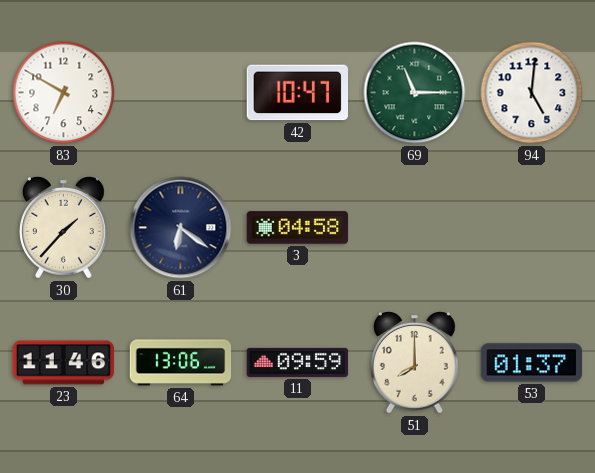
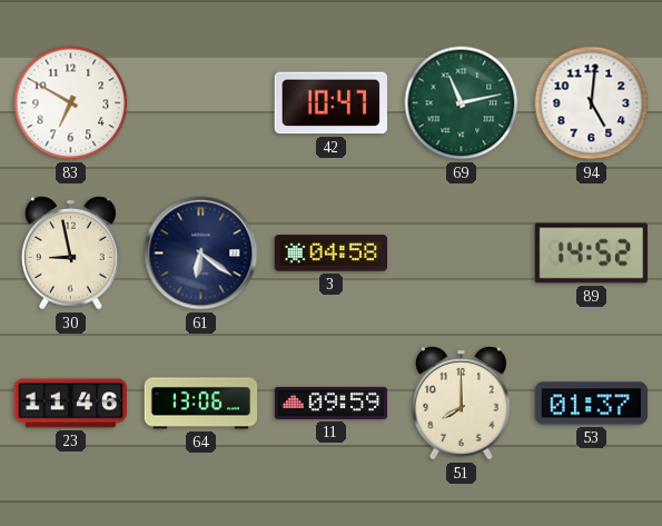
69: 11:15 -> 11:13 (462, 103)
30: 1:37 -> 8:58 (71, 254)
89: none -> 14:52 (591, 254)
